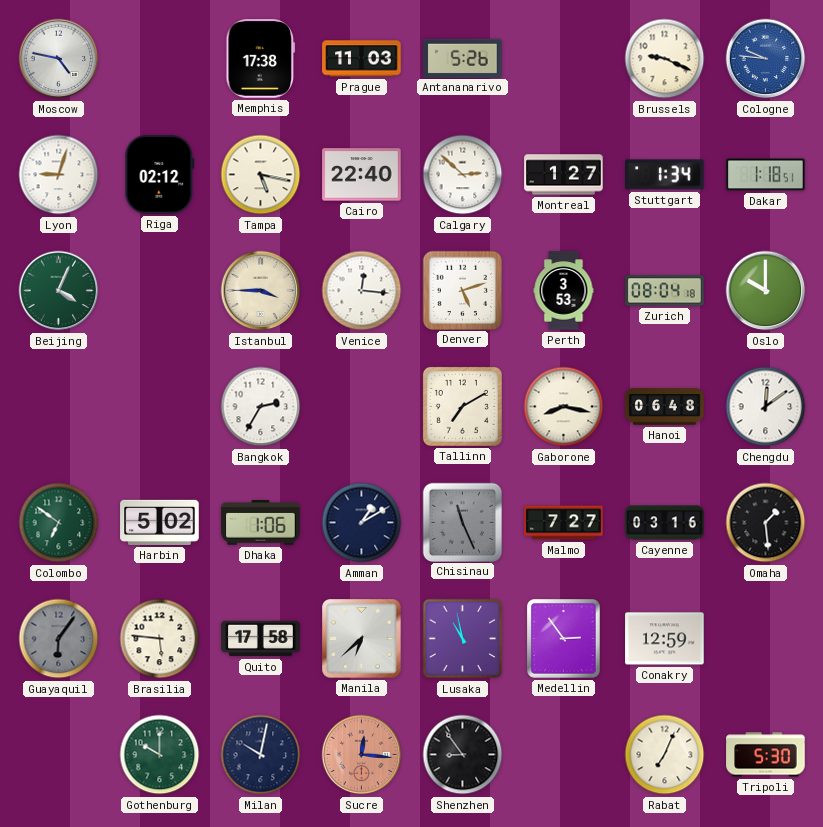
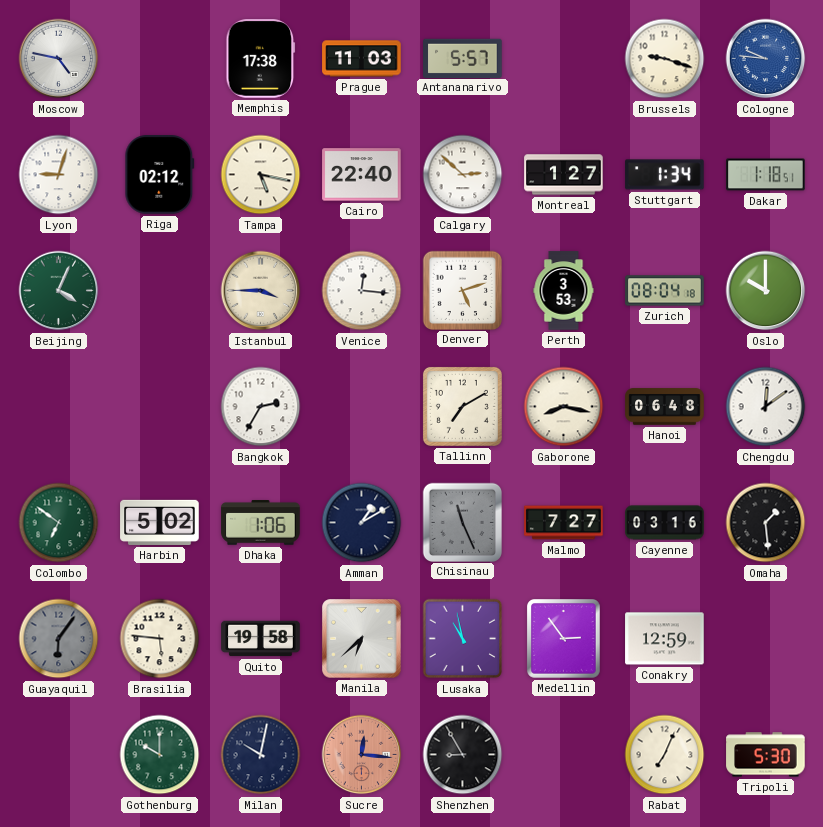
Antananarivo: 5:26 -> 5:57 (463, 58)
Brussels: 9:19 -> 9:18 (665, 59)
Quito: 17:58 -> 19:58 (261, 639)
Shenzhen: 8:54 -> 8:55 (463, 755)
